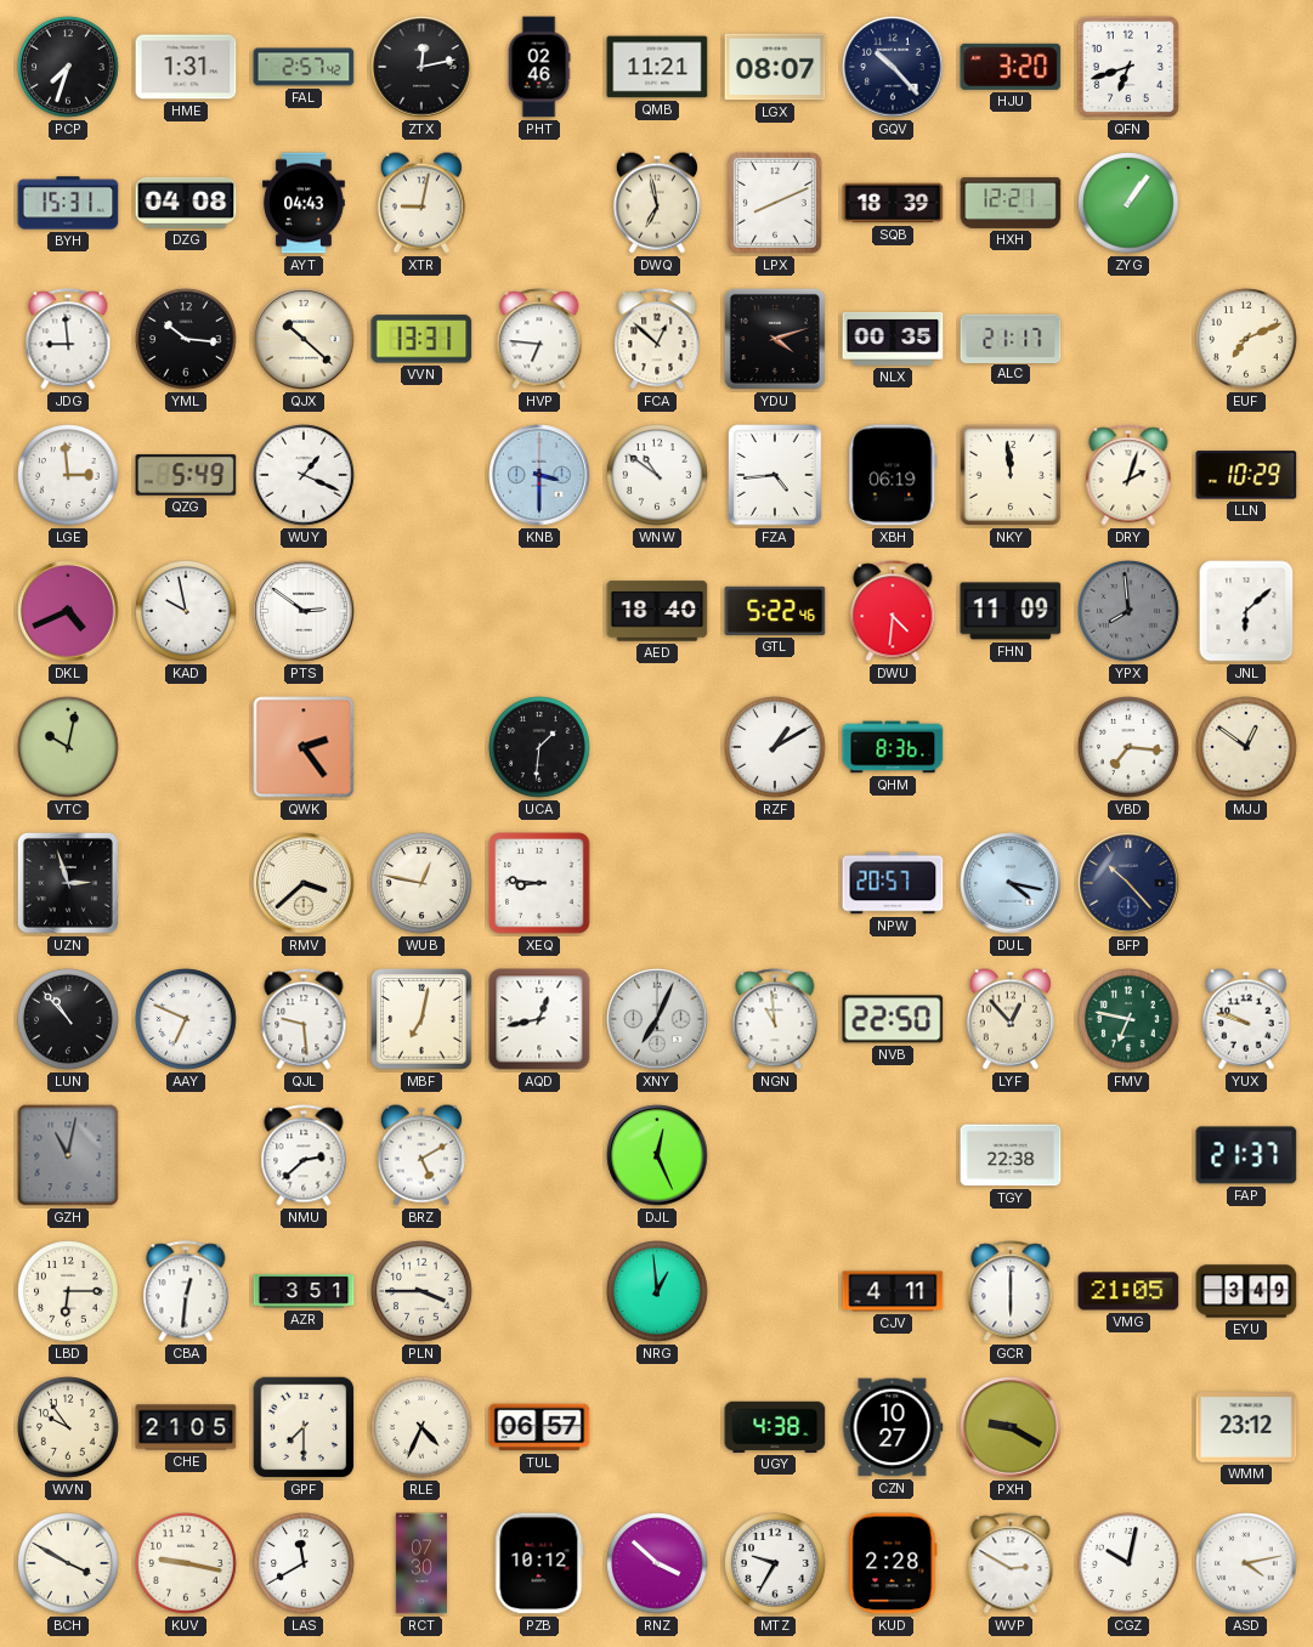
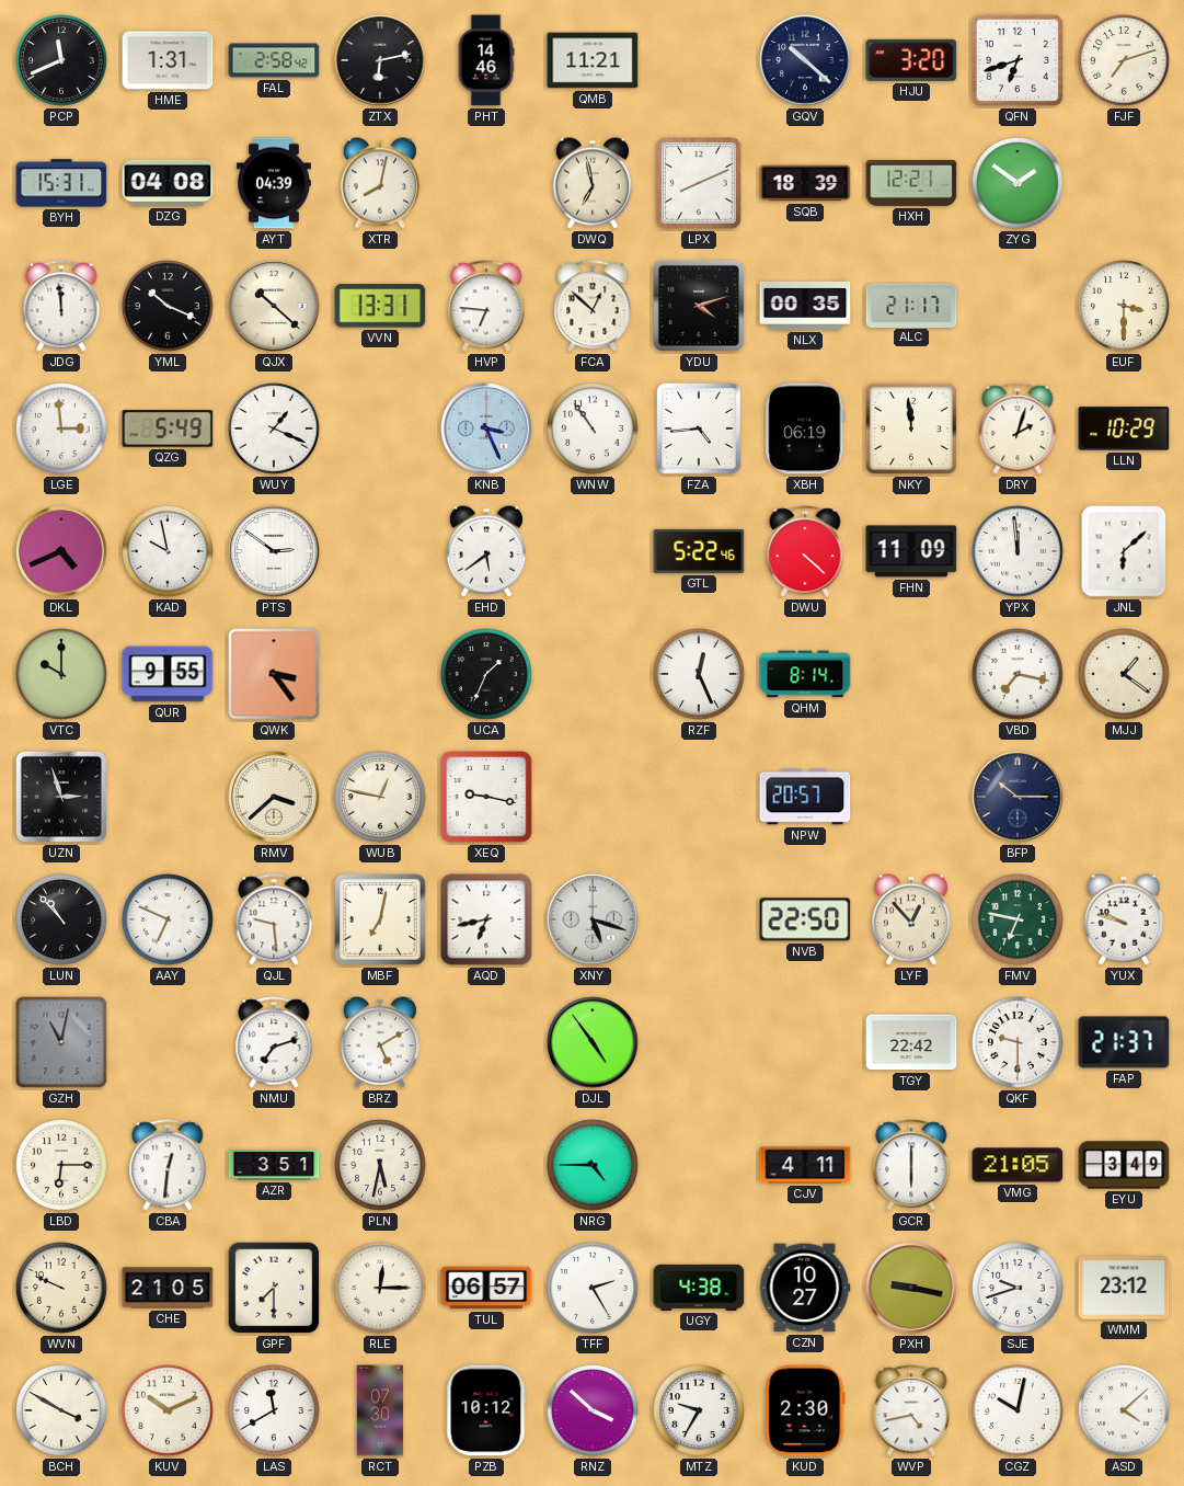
PCP: 7:33 -> 11:41 (61, 60)
FAL: 2:57 -> 2:58 (274, 60)
ZTX: 12:13 -> 6:13 (380, 60)
PHT: 02:46 -> 14:46 (486, 60)
LGX: 08:07 -> none (775, 67)
GQV: 10:23 -> 10:22 (805, 60)
FJF: none -> 7:12 (1124, 60)
AYT: 04:43 -> 04:39 (275, 183)
XTR: 9:02 -> 8:02 (380, 183)
ZYG: 1:06 -> 1:51 (1018, 183)
JDG: 8:59 -> 11:59 (61, 306)
YML: 10:16 -> 10:19 (168, 306)
EUF: 7:11 -> 3:30 (1124, 306)
KNB: 3:30 -> 3:26 (486, 428)
WNW: 10:51 -> 10:54 (593, 428)
EHD: none -> 5:39 (486, 551)
AED: 18:40 -> none (657, 611)
DWU: 4:31 -> 4:22 (805, 551)
YPX: 7:59 -> 11:59 (1018, 551)
YPX dial: grey -> white (1018, 551)
VTC: 10:02 -> 10:00 (61, 674)
QUR: none -> 9:55 (168, 674)
QWK: 2:24 -> 3:24 (274, 674)
UCA: 1:31 -> 1:34 (486, 674)
RZF: 1:10 -> 12:26 (699, 674)
QHM: 8:36 -> 8:14 (805, 674)
VBD: 7:16 -> 7:17 (1018, 674)
MJJ: 12:51 -> 1:21 (1124, 674)
XEQ: 8:46 -> 9:17 (486, 797)
DUL: 4:17 -> none (1011, 883)
BFP: 10:23 -> 10:15 (1018, 797)
AQD: 12:43 -> 6:43 (486, 919)
XNY: 7:04 -> 5:18 (593, 919)
NGN: 10:59 -> none (775, 1019)
NMU: 2:38 -> 7:12 (274, 1042)
DJL: 12:26 -> 4:54 (593, 1042)
TGY: 22:38 -> 22:42 (911, 1042)
QKF: none -> 9:30 (1018, 1042)
PLN: 3:45 -> 5:32 (380, 1165)
NRG: 12:59 -> 4:45 (593, 1165)
WVN: 9:54 -> 9:49 (61, 1288)
RLE: 4:34 -> 12:15 (380, 1288)
TFF: none -> 2:25 (593, 1288)
PXH: 9:20 -> 9:17 (911, 1288)
SJE: none -> 9:42 (1018, 1288)
KUV: 9:17 -> 10:11 (168, 1410)
KUD: 2:28 -> 2:30 (805, 1410)
WVP: 2:50 -> 4:43 (911, 1410)
ASD: 4:13 -> 4:08 (1124, 1410)
